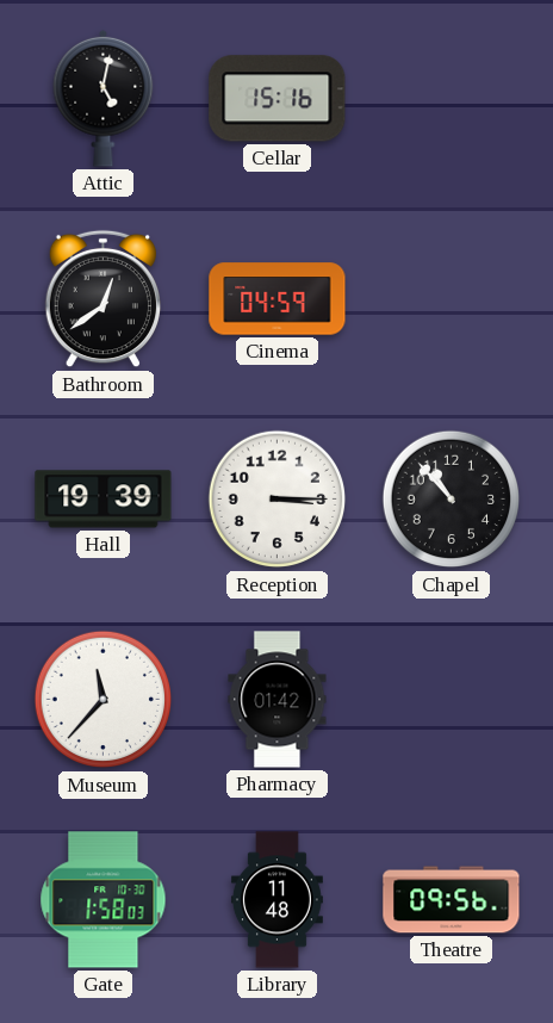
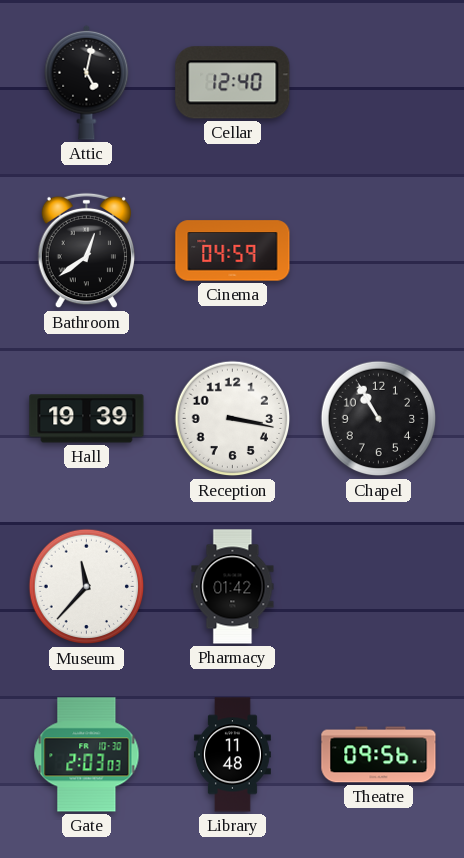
Cellar: 15:16 -> 12:40 (233, 83)
Reception: 3:15 -> 3:17 (233, 419)
Chapel: 10:53 -> 10:55 (379, 419)
Gate: 1:58 -> 2:03 (87, 755)
